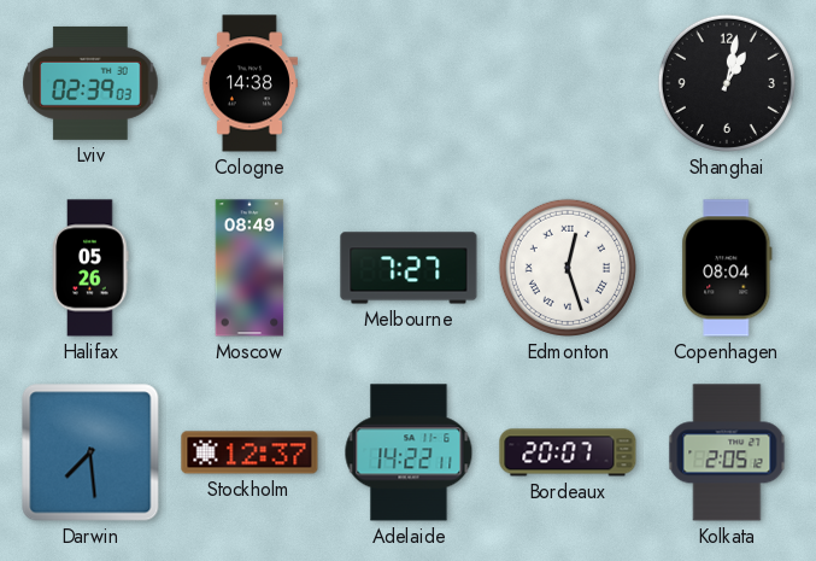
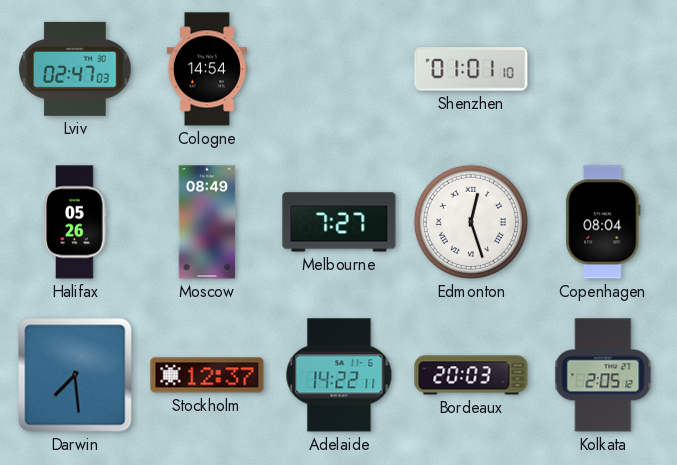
Lviv: 02:39 -> 02:47 (75, 69)
Cologne: 14:38 -> 14:54 (207, 69)
Shenzhen: none -> 01:01 (471, 69)
Shanghai: 1:02 -> none (727, 83)
Bordeaux: 20:07 -> 20:03 (471, 375)
